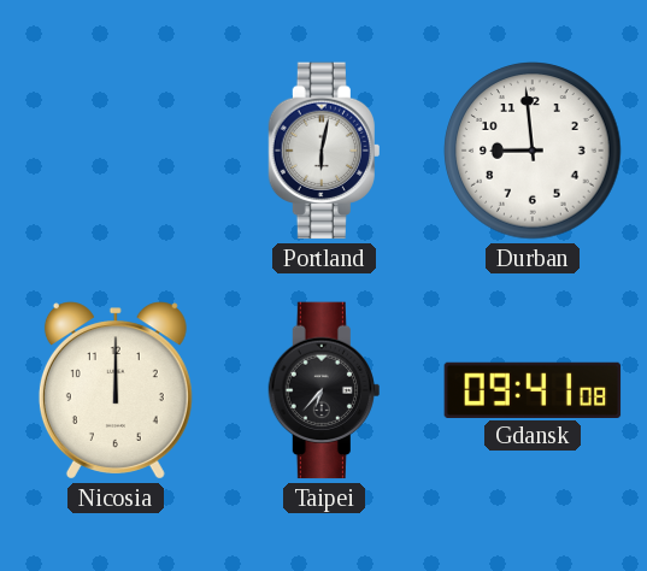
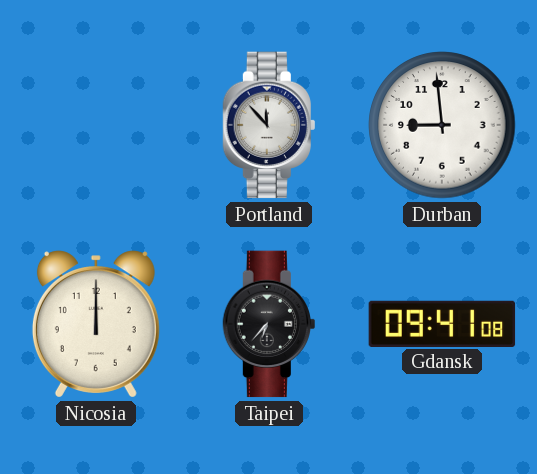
Portland: 6:02 -> 11:53 (268, 125)
